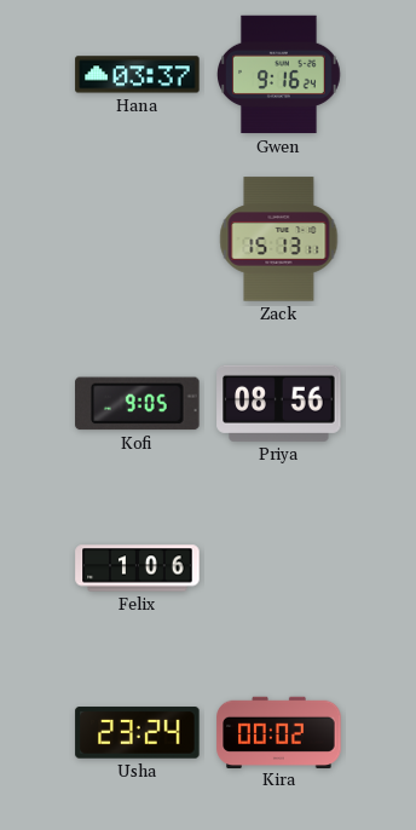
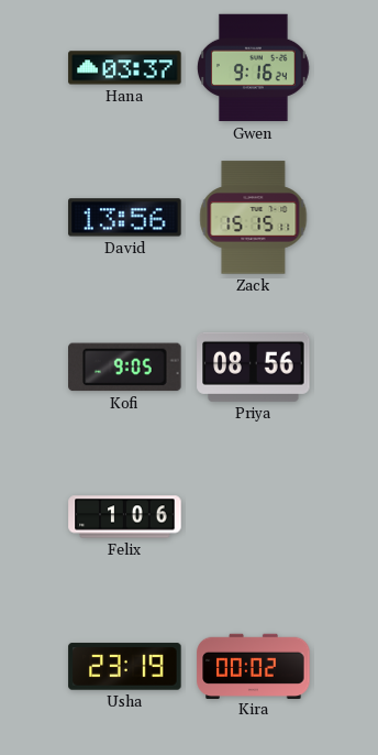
David: none -> 13:56 (125, 218)
Zack: 15:13 -> 15:15 (254, 218)
Usha: 23:24 -> 23:19 (125, 667)
